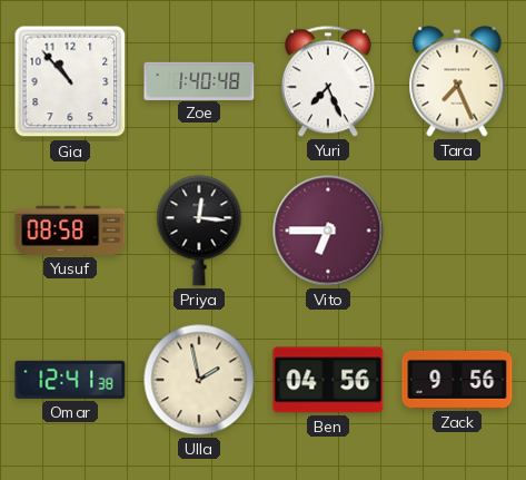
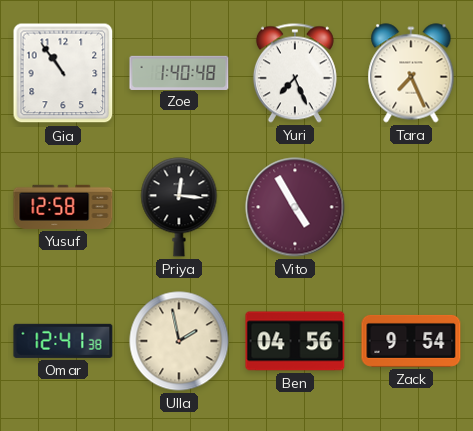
Gia: 10:53 -> 10:54 (63, 73)
Yusuf: 08:58 -> 12:58 (63, 207)
Vito: 6:45 -> 4:55 (295, 207)
Zack: 9:56 -> 9:54 (411, 341)
